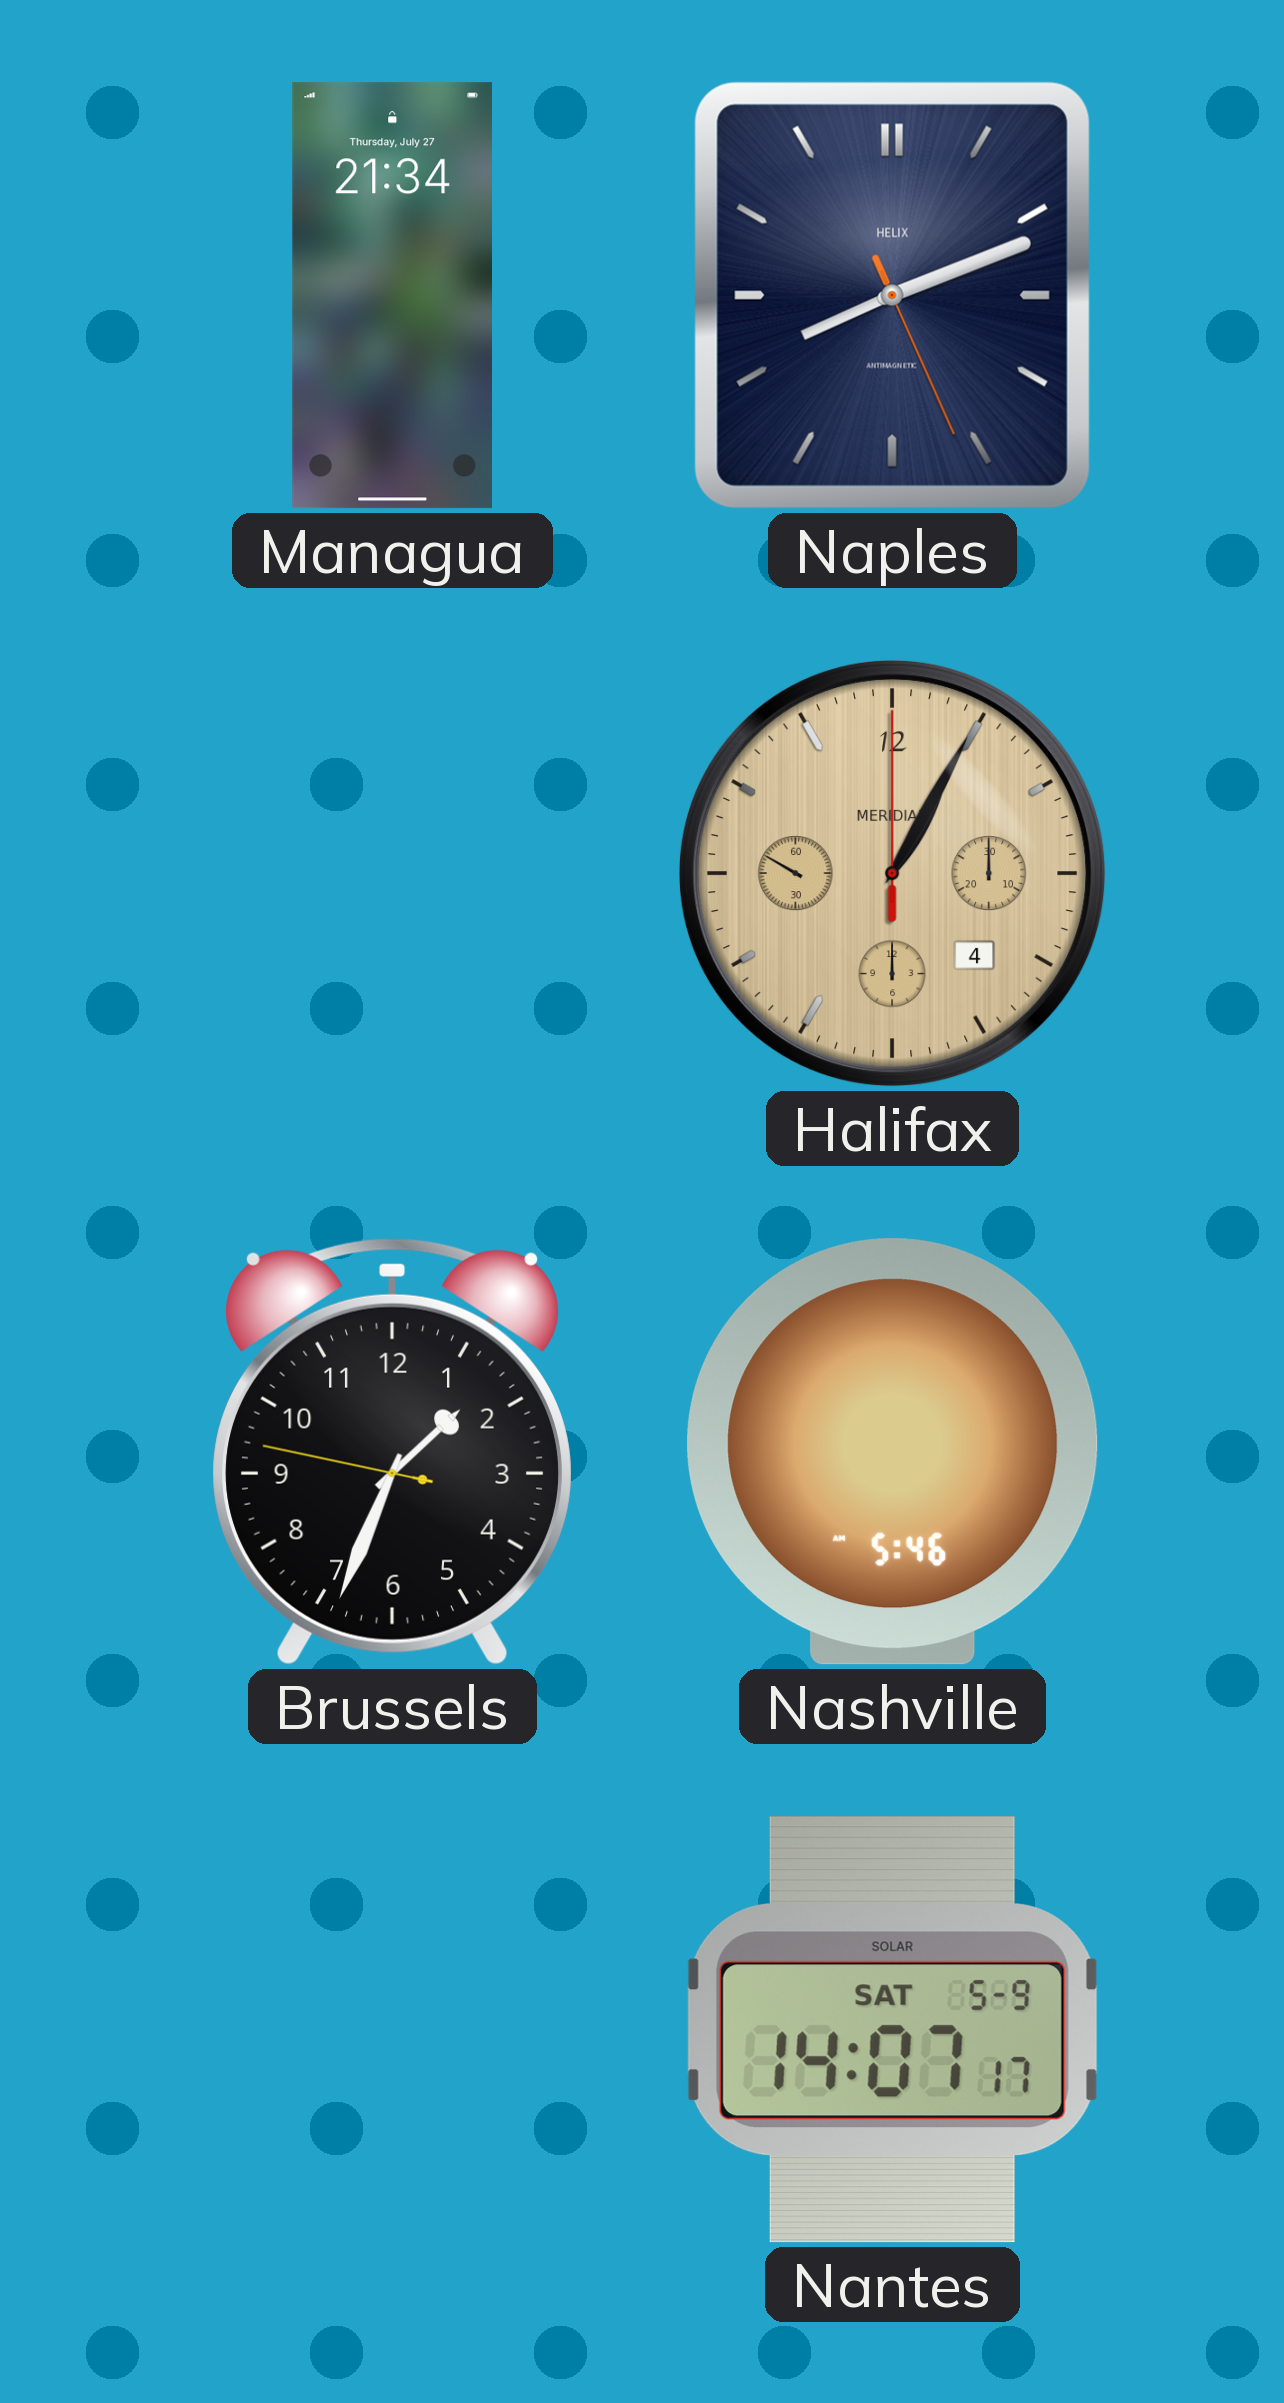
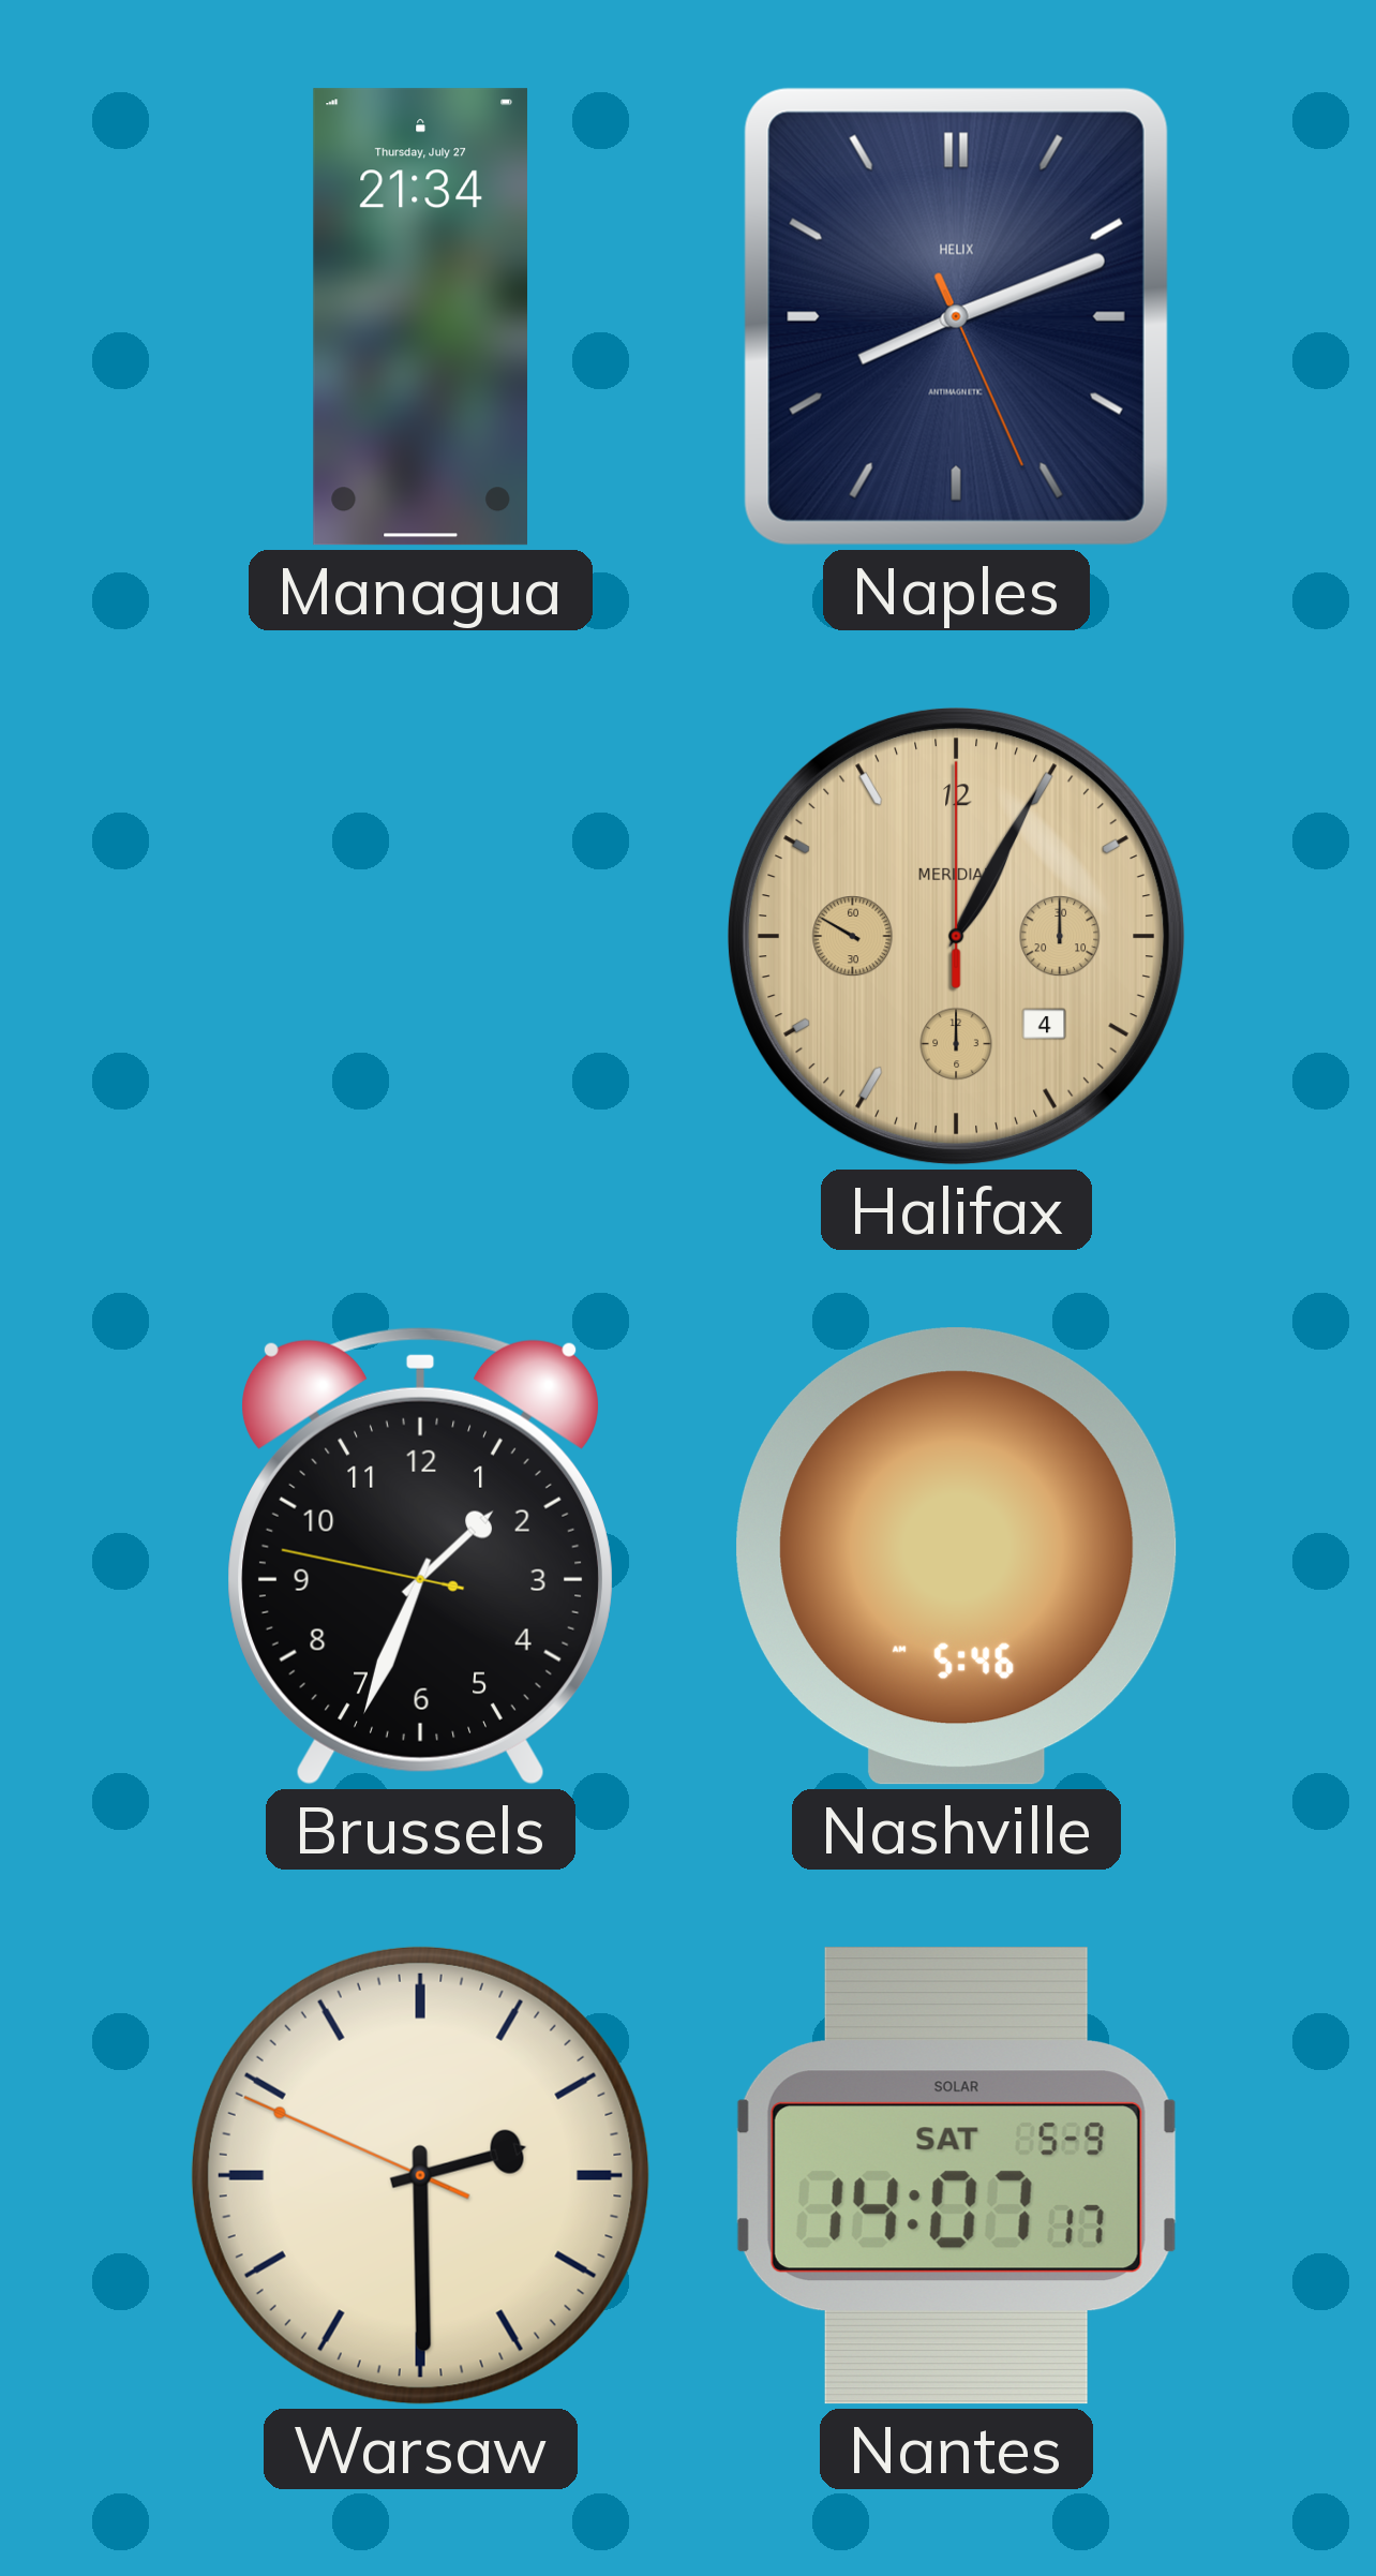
Warsaw: none -> 2:29 (420, 2175)
